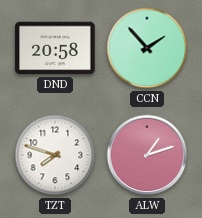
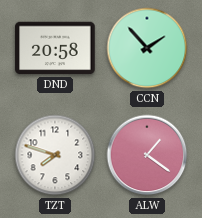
ALW: 1:12 -> 1:21 (147, 155)
